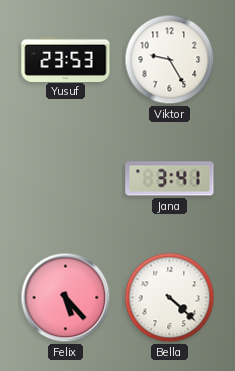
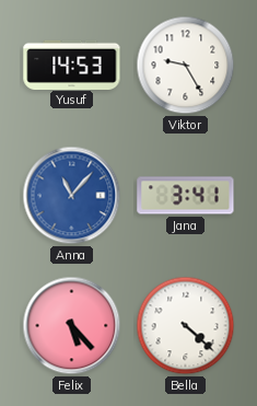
Yusuf: 23:53 -> 14:53 (72, 65)
Anna: none -> 11:07 (72, 196)
